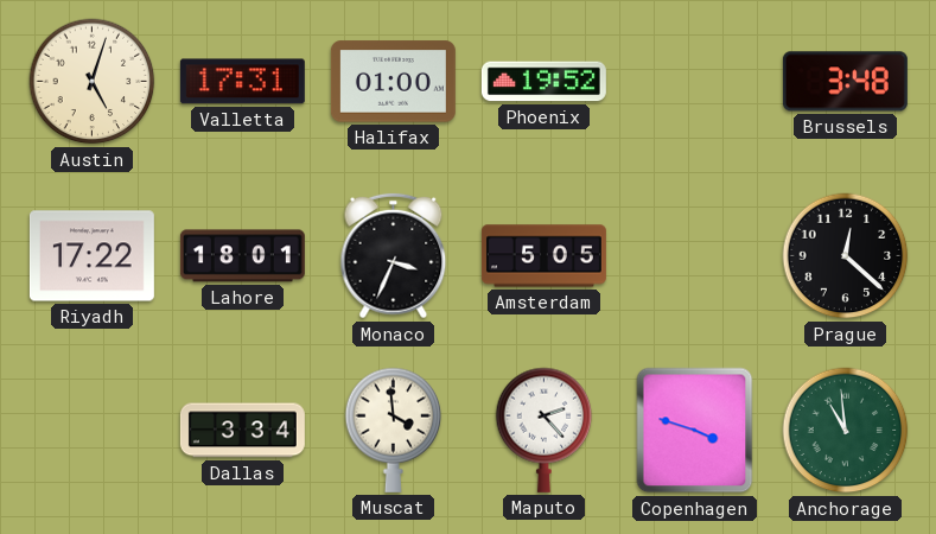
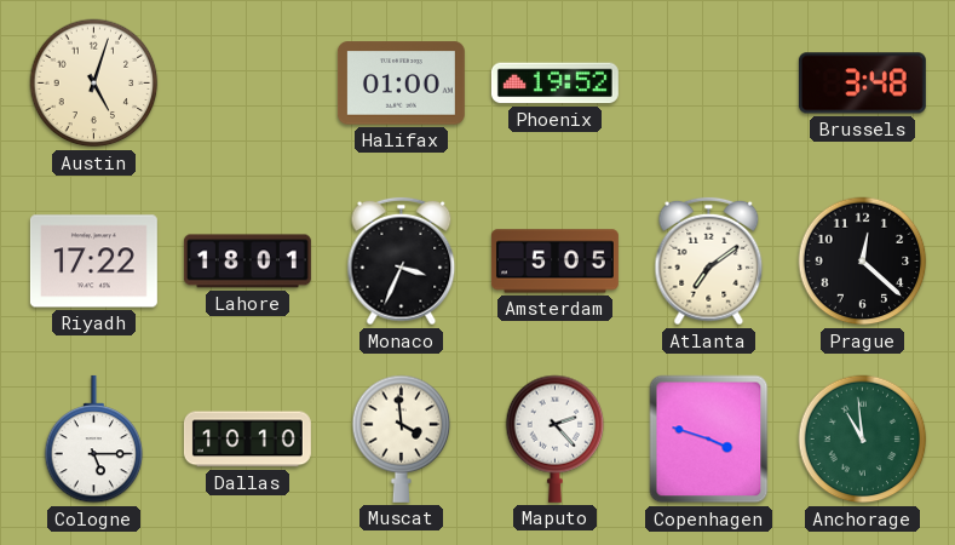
Valletta: 17:31 -> none (242, 82)
Atlanta: none -> 7:09 (709, 262)
Cologne: none -> 5:15 (94, 440)
Dallas: 3:34 -> 10:10 (247, 440)
